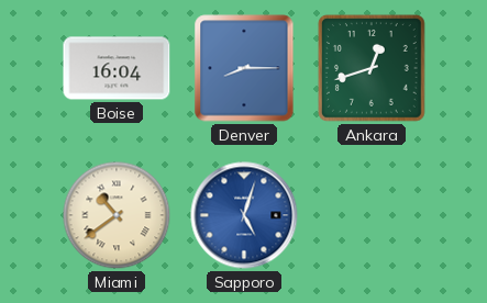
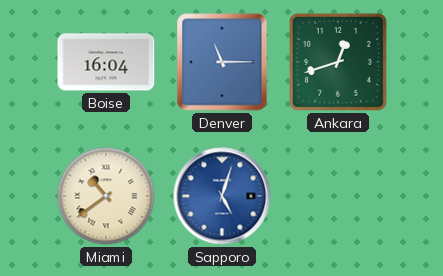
Denver: 8:15 -> 11:15 (222, 62)
